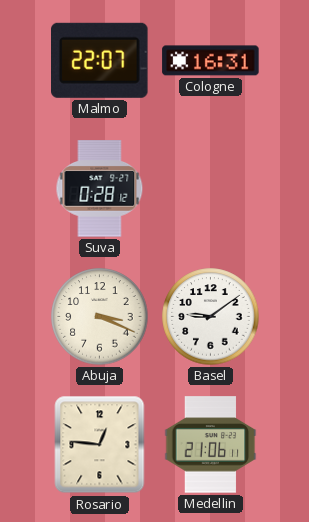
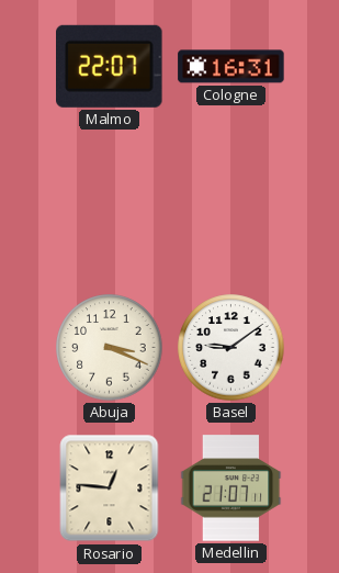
Suva: 0:28 -> none (100, 189)
Medellin: 21:06 -> 21:07 (231, 488)
